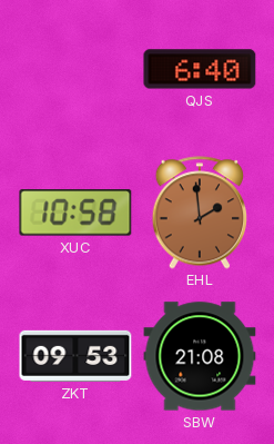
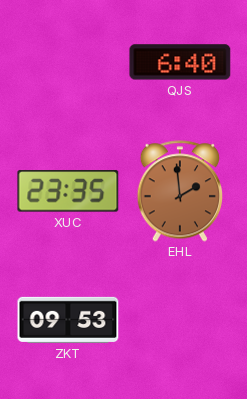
XUC: 10:58 -> 23:35 (68, 191)
SBW: 21:08 -> none (200, 356)
